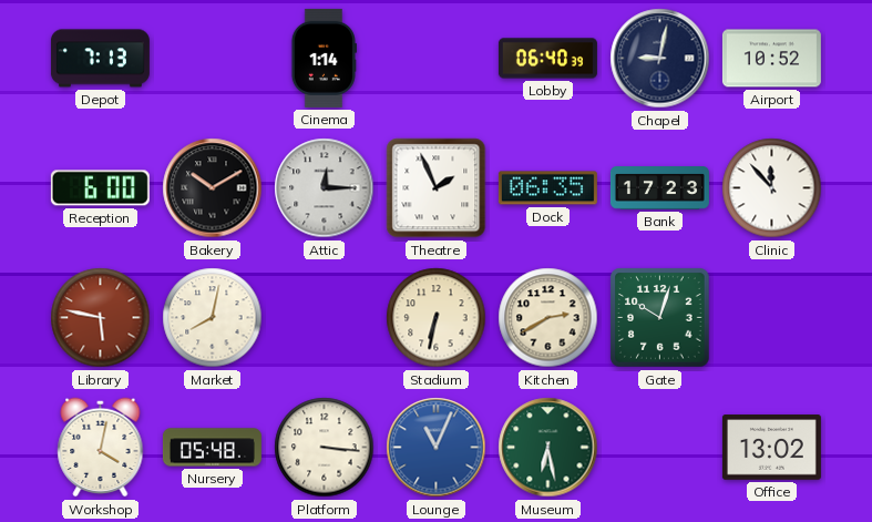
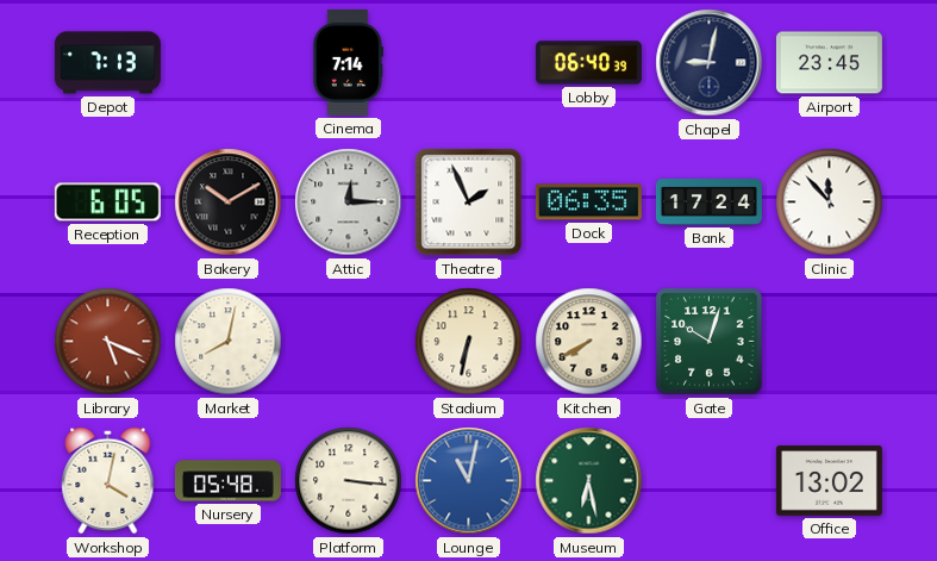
Cinema: 1:14 -> 7:14 (346, 62)
Airport: 10:52 -> 23:45 (829, 63)
Reception: 6:00 -> 6:05 (107, 202)
Bank: 17:23 -> 17:24 (708, 202)
Library: 5:47 -> 5:19 (108, 342)
Kitchen: 2:40 -> 7:40 (589, 342)
Lounge: 11:04 -> 11:02 (469, 481)
